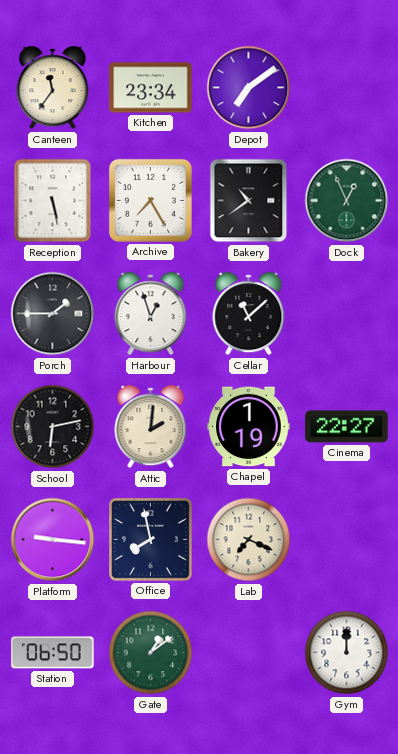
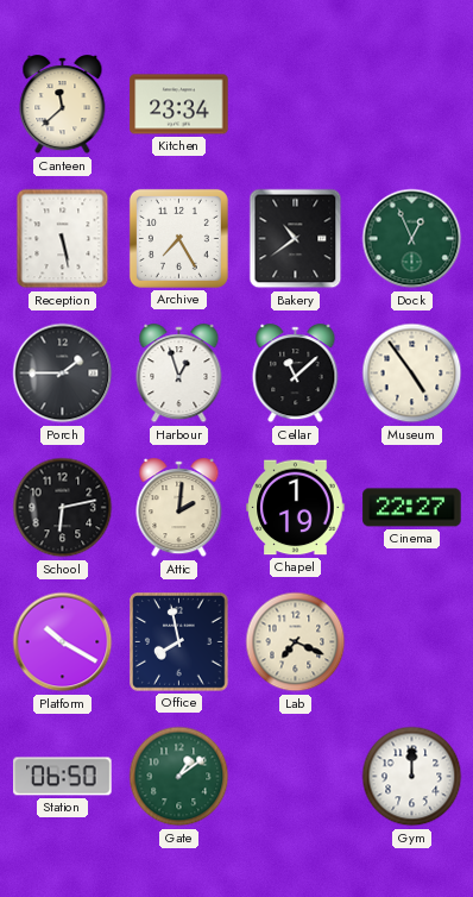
Canteen: 11:36 -> 11:38 (63, 105)
Depot: 7:09 -> none (249, 88)
Museum: none -> 4:54 (412, 374)
Platform: 9:16 -> 10:20 (63, 642)
